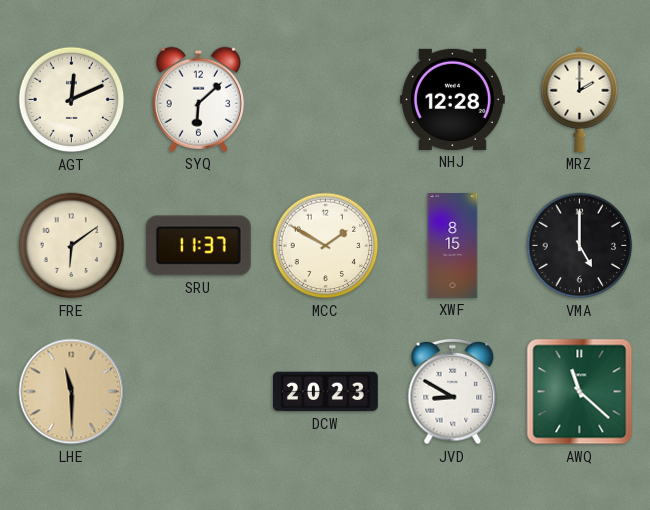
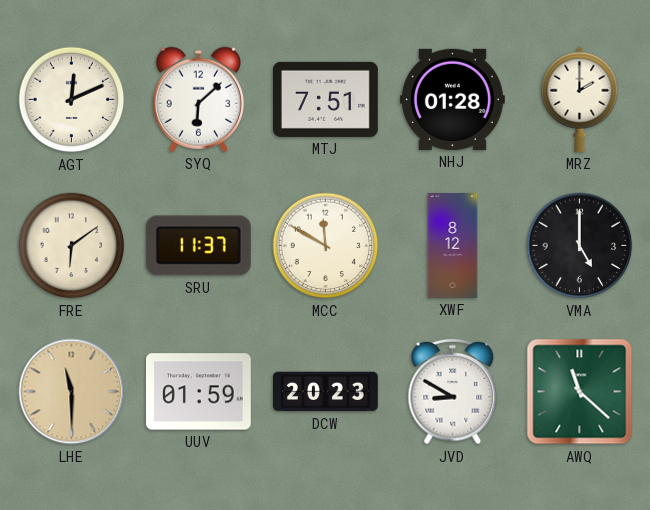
MTJ: none -> 7:51 (325, 99)
NHJ: 12:28 -> 01:28 (452, 99)
MCC: 1:50 -> 11:50 (326, 246)
XWF: 8:15 -> 8:12 (453, 246)
UUV: none -> 01:59 (198, 392)
